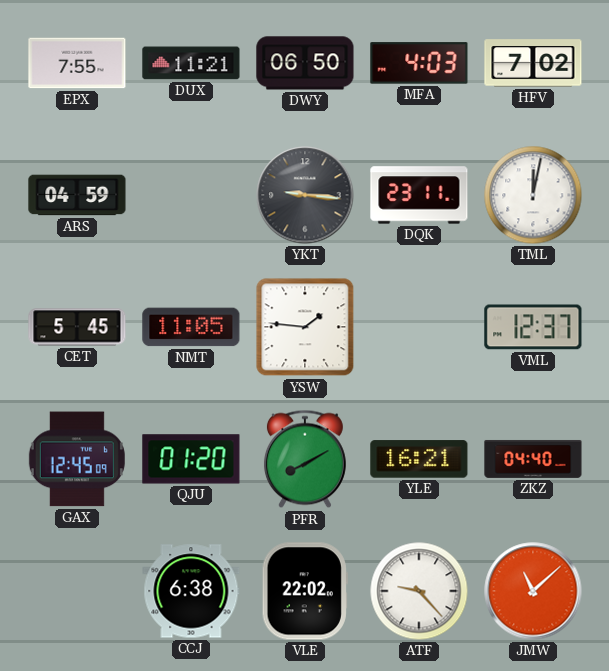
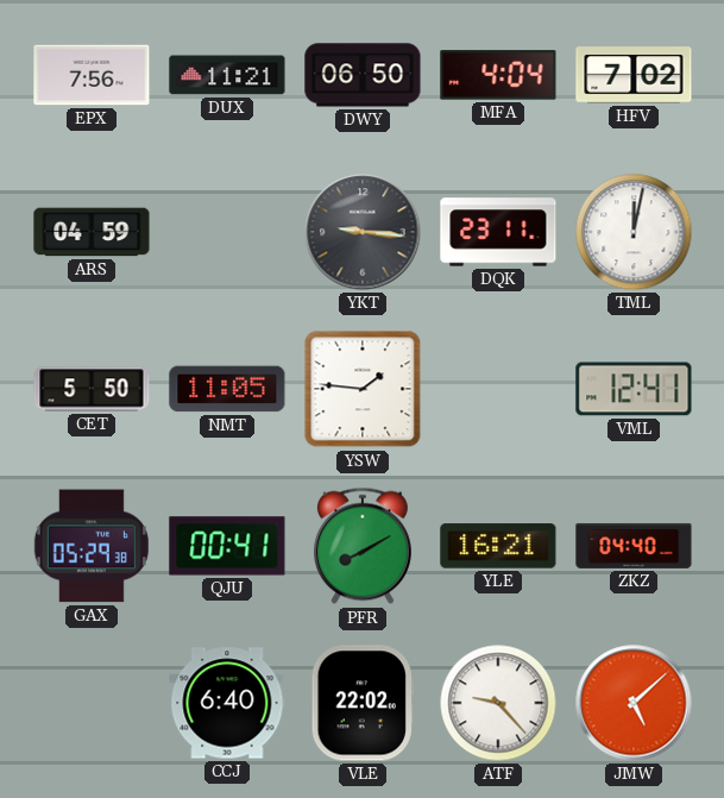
EPX: 7:55 -> 7:56 (92, 75)
MFA: 4:03 -> 4:04 (498, 75)
CET: 5:45 -> 5:50 (92, 389)
VML: 12:37 -> 12:41 (634, 389)
GAX: 12:45 -> 05:29 (92, 546)
QJU: 01:20 -> 00:41 (227, 546)
CCJ: 6:38 -> 6:40 (227, 703)
JMW: 11:08 -> 5:08 (634, 703)
